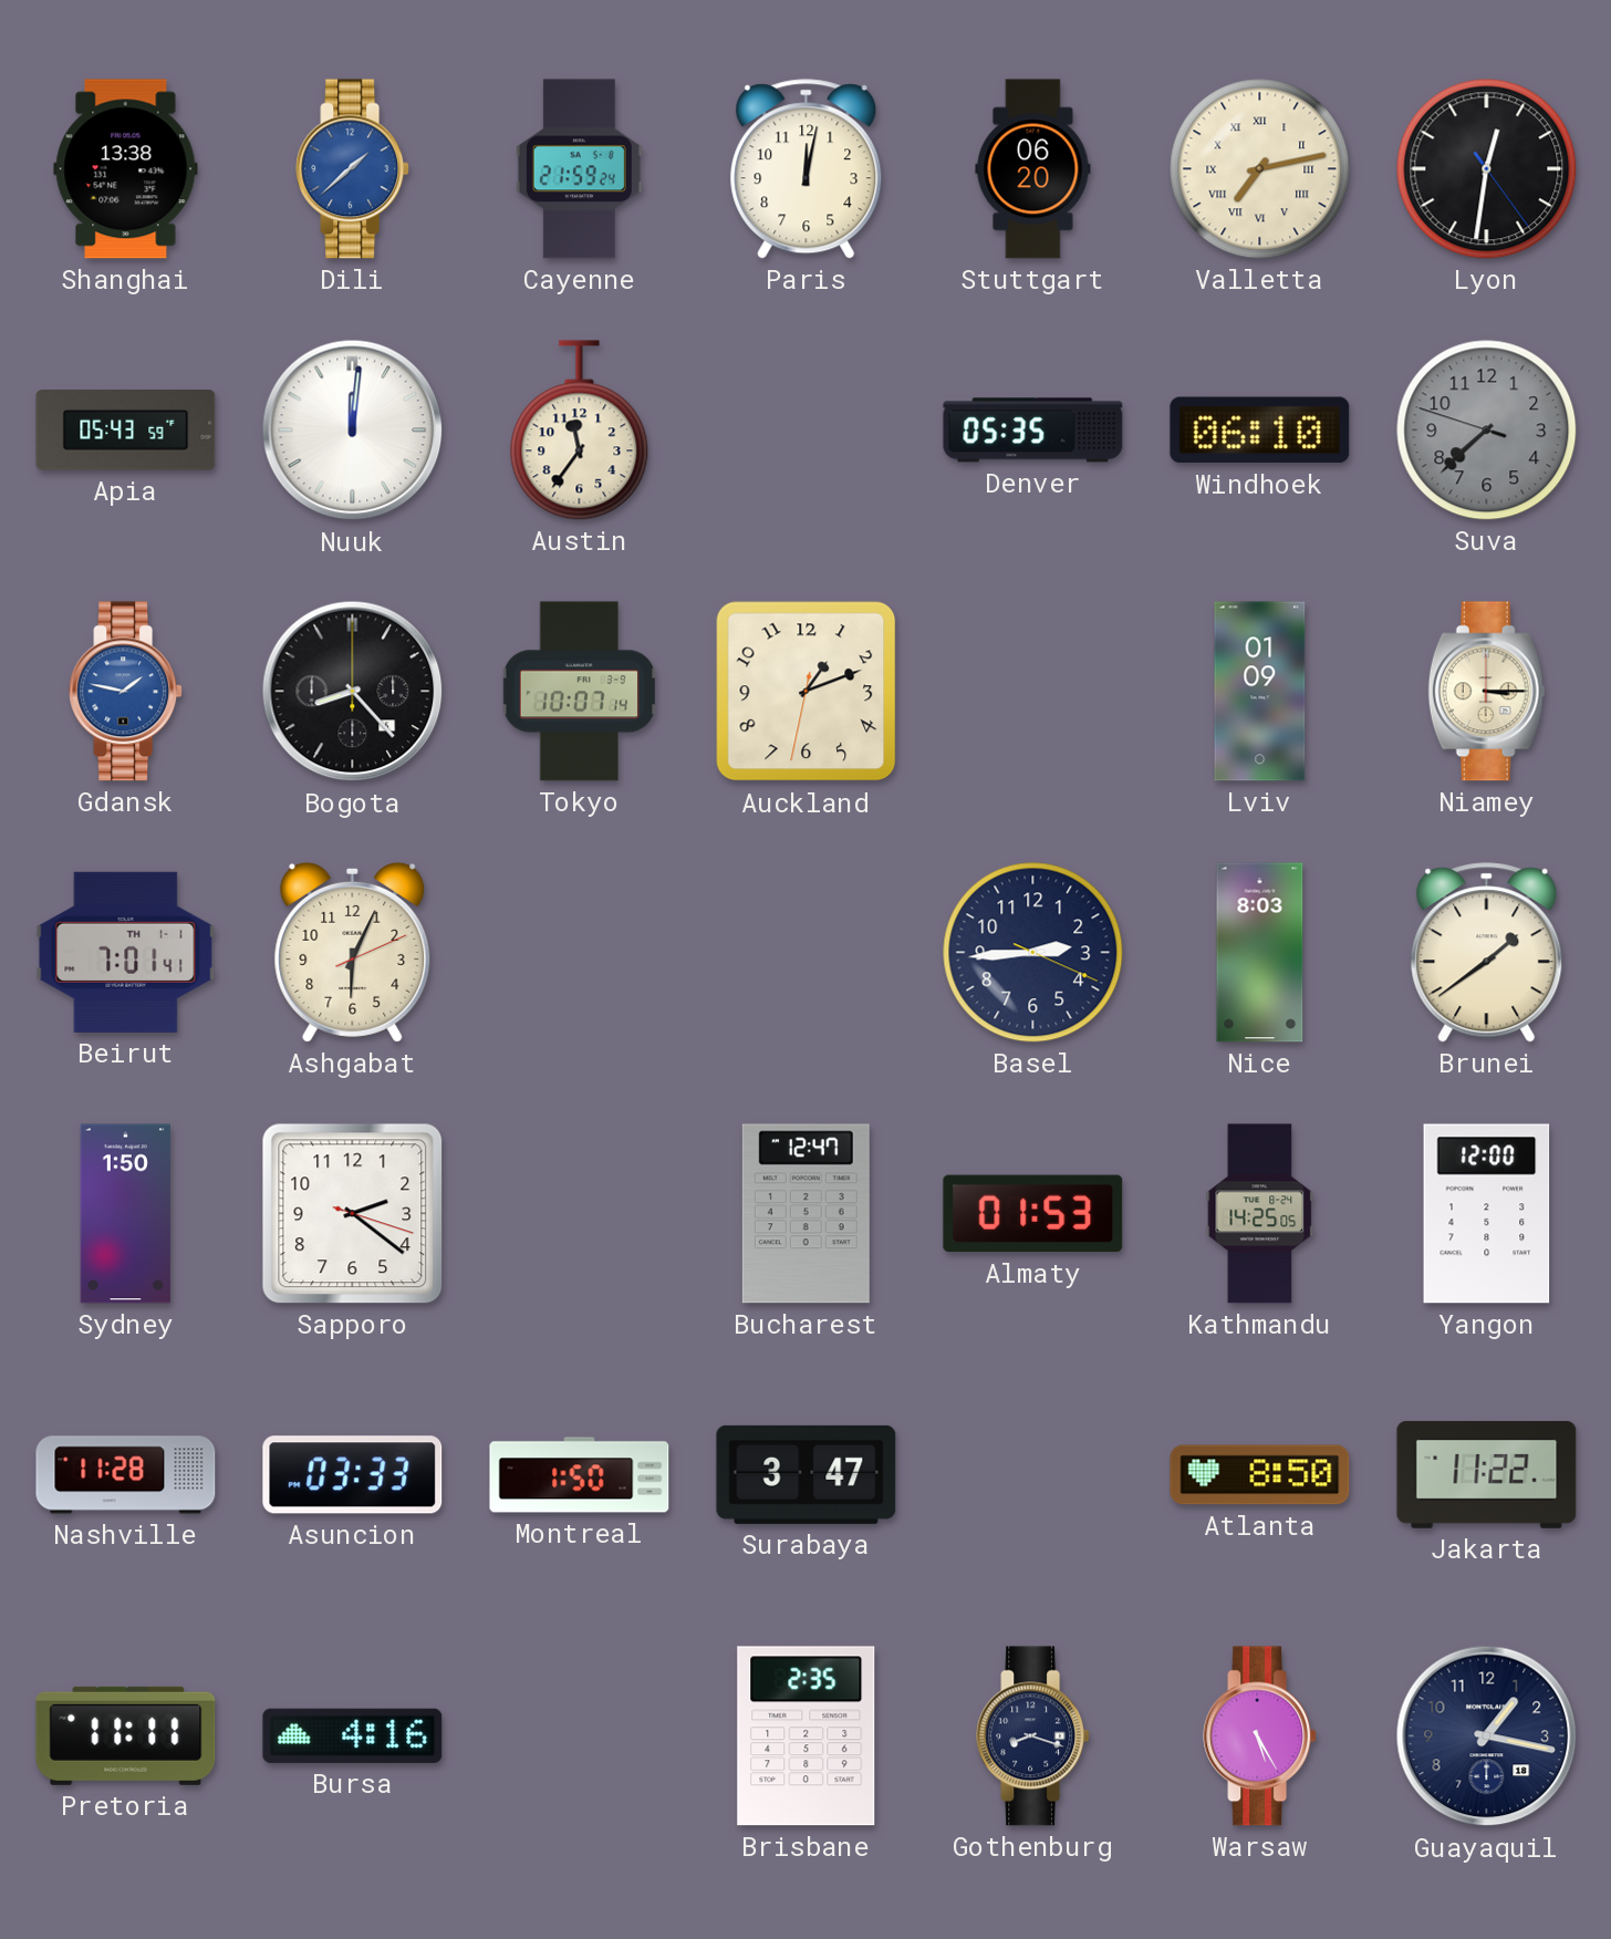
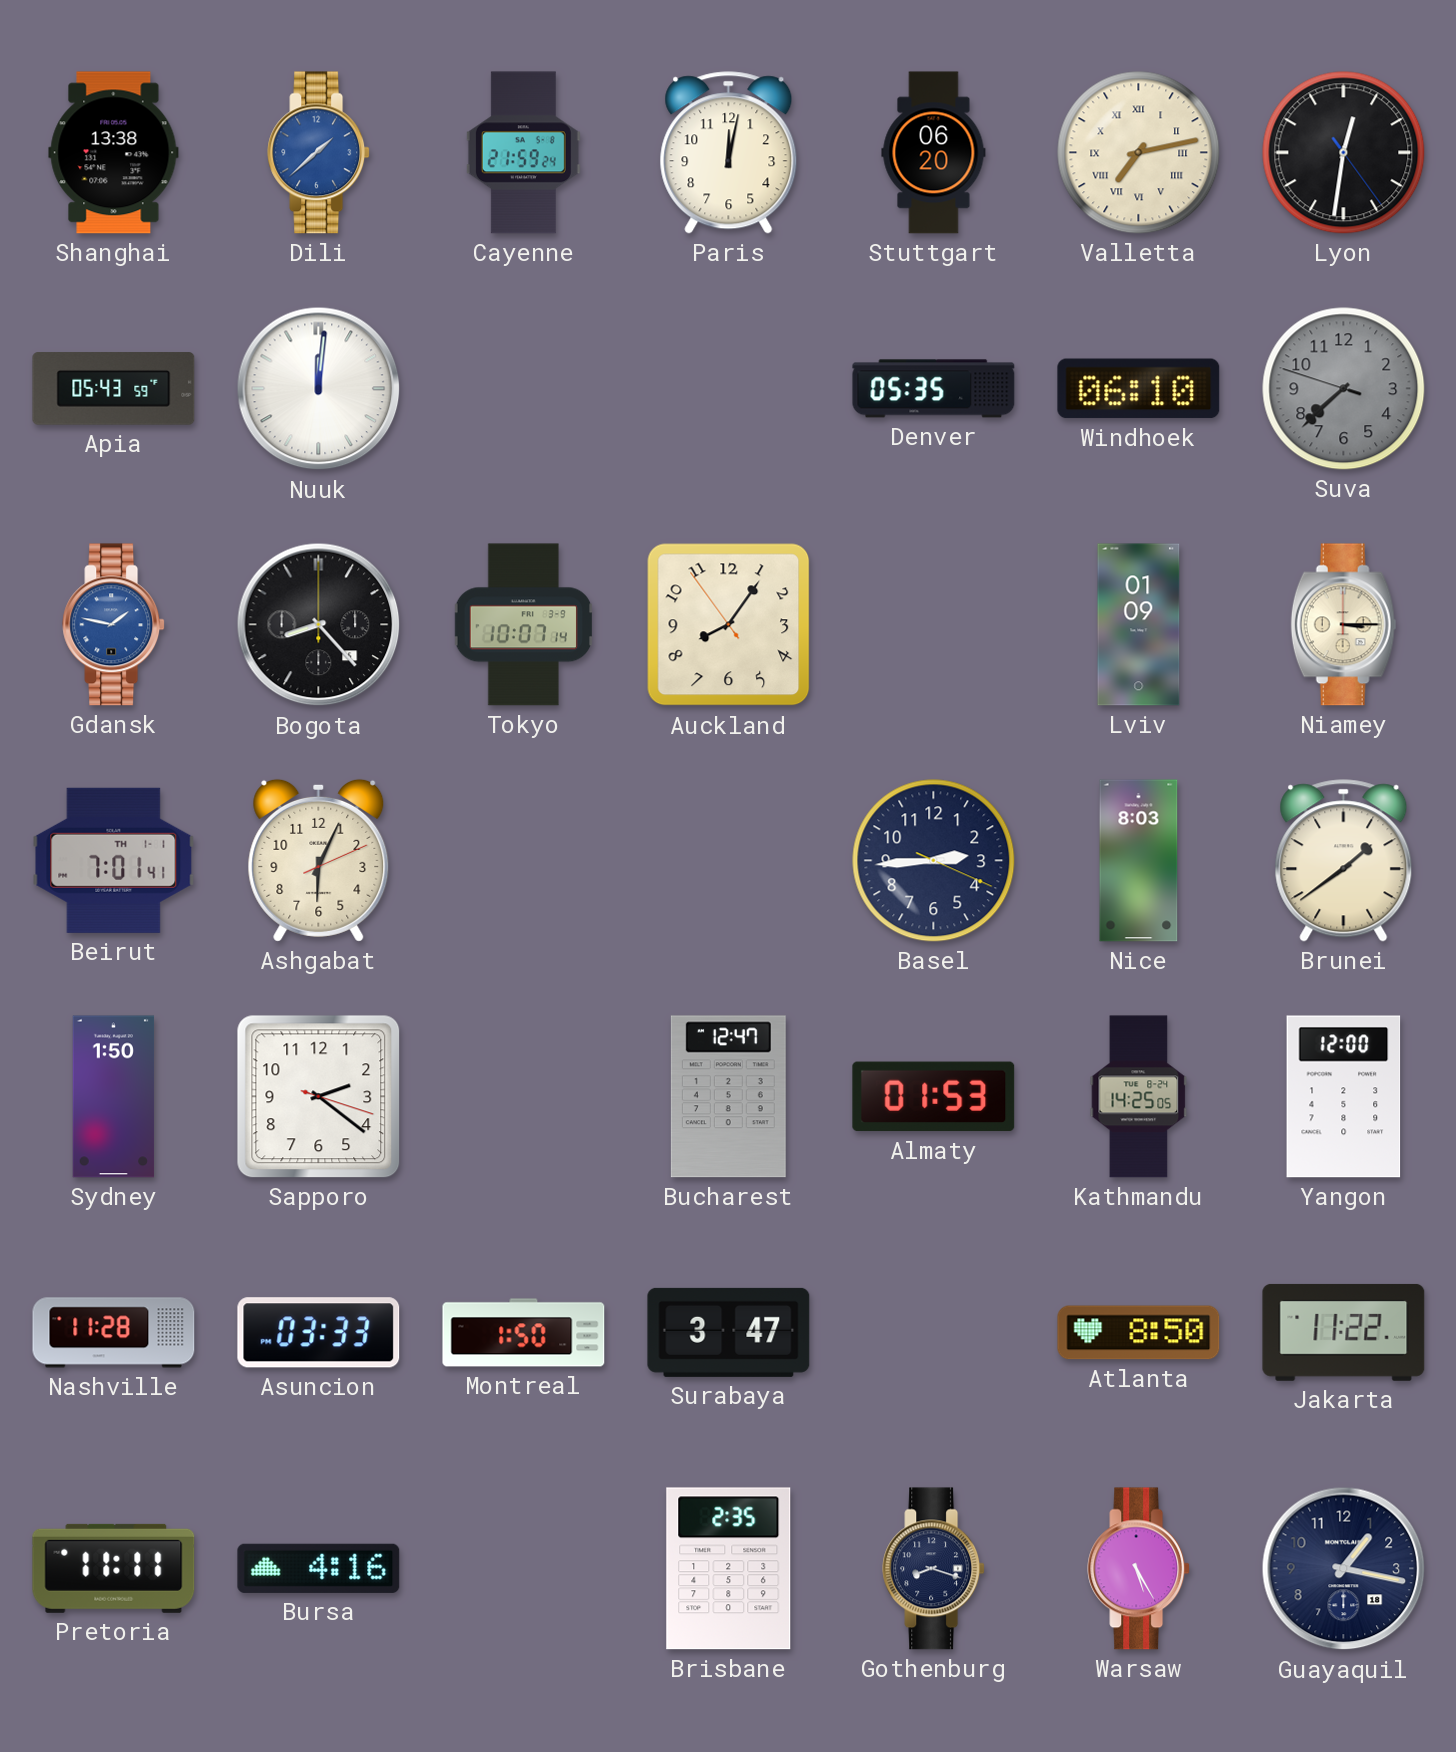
Austin: 11:36 -> none (580, 431)
Auckland: 1:11 -> 8:05 (729, 625)
